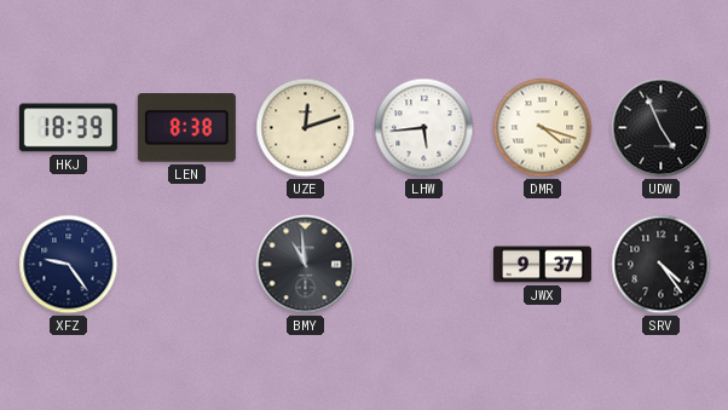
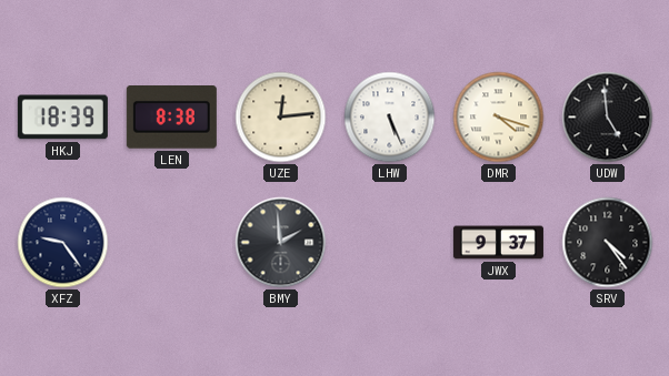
UZE: 12:12 -> 12:14 (281, 118)
LHW: 5:44 -> 5:26 (390, 118)
UDW: 4:56 -> 4:59 (608, 118)
BMY: 10:59 -> 1:59 (281, 243)
